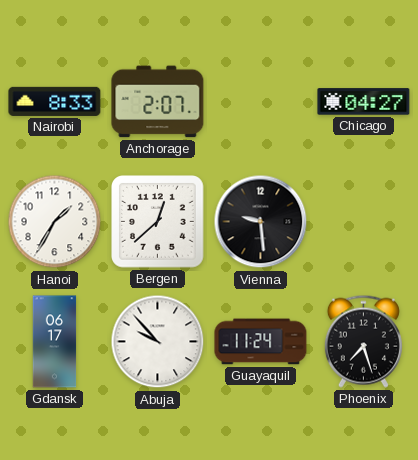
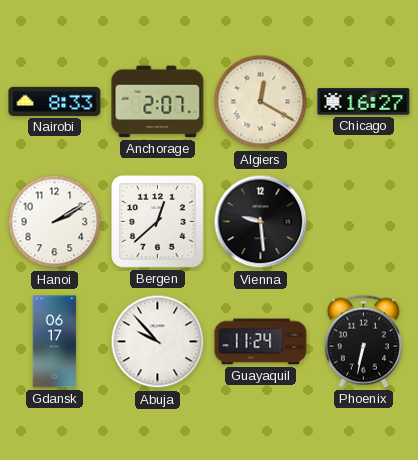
Algiers: none -> 12:20 (261, 102)
Chicago: 04:27 -> 16:27 (364, 102)
Hanoi: 1:35 -> 2:10 (55, 222)
Phoenix: 7:27 -> 6:32 (363, 341)
